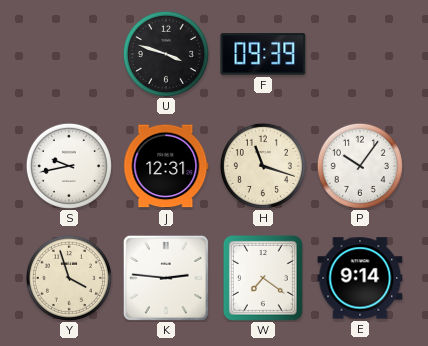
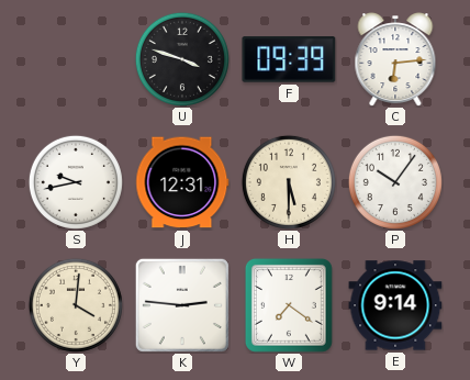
C: none -> 6:14 (395, 59)
H: 11:18 -> 5:30 (289, 182)
Y: 3:57 -> 4:01 (76, 305)
